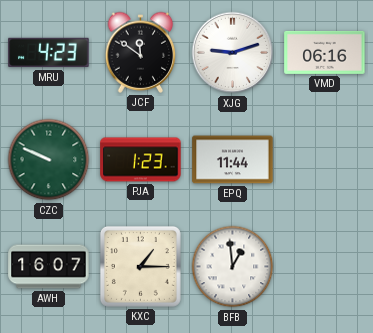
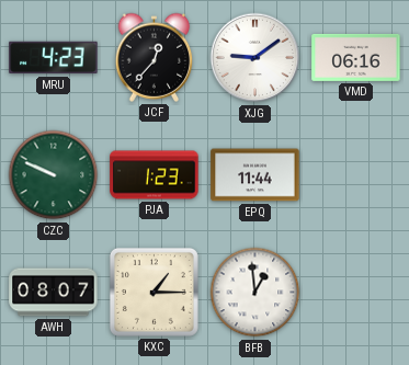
JCF: 11:51 -> 12:37 (155, 57)
XJG: 9:12 -> 9:09 (255, 58)
AWH: 16:07 -> 08:07 (54, 293)
